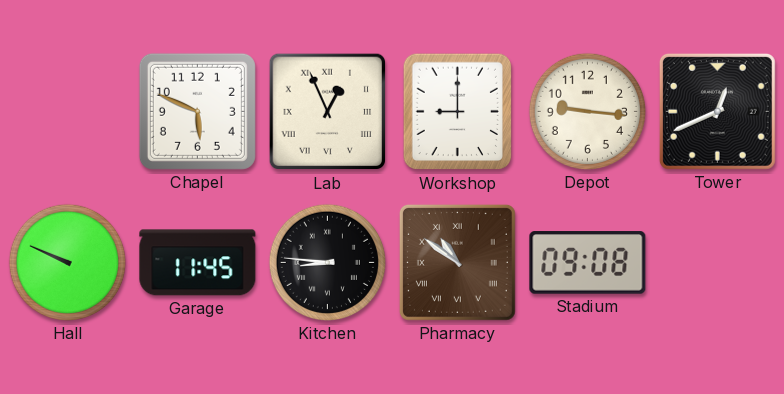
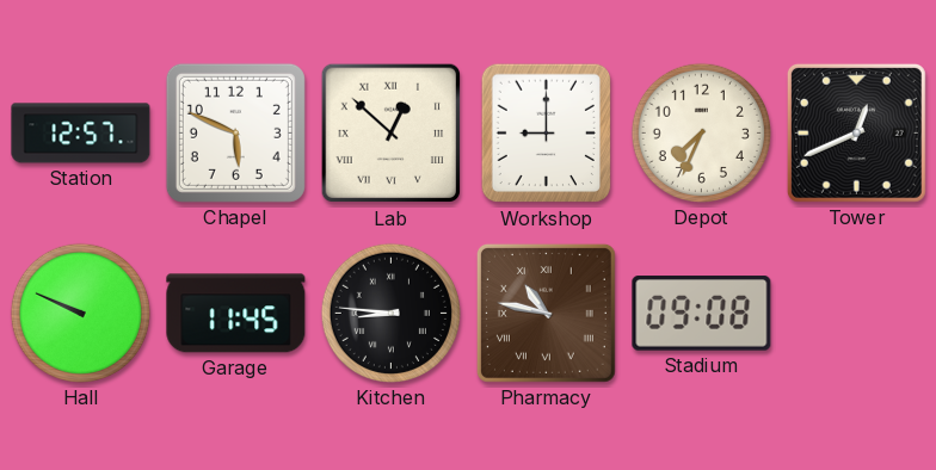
Station: none -> 12:57 (81, 134)
Lab: 12:56 -> 12:52 (392, 134)
Depot: 9:16 -> 7:34 (701, 132)
Pharmacy: 10:51 -> 10:47 (546, 313)
